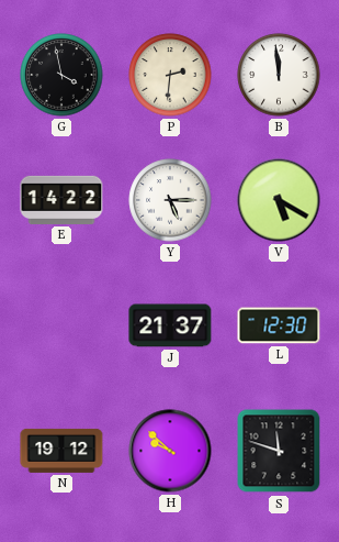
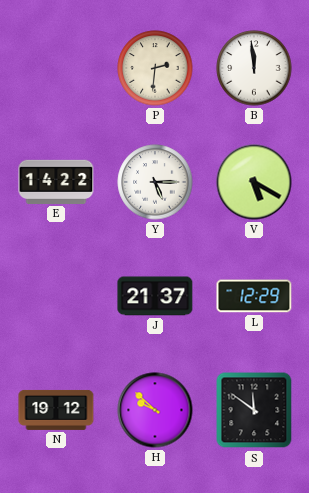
G: 3:58 -> none (61, 75)
L: 12:30 -> 12:29 (254, 296)
S: 11:48 -> 11:51 (254, 410)
